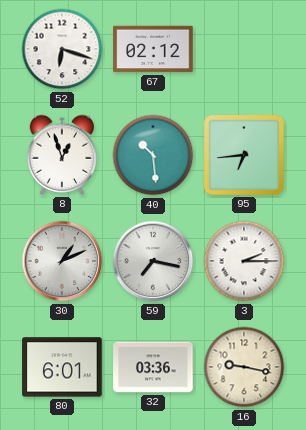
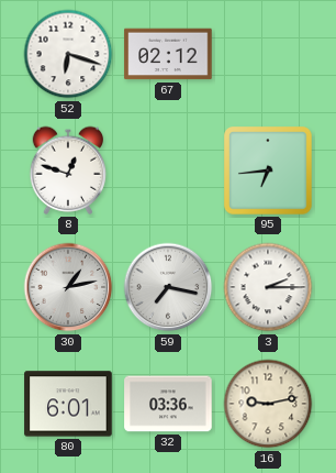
8: 12:57 -> 12:48 (67, 170)
40: 10:29 -> none (153, 155)
30: 1:11 -> 1:13 (68, 287)
16: 9:17 -> 9:13 (268, 404)
